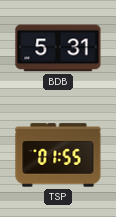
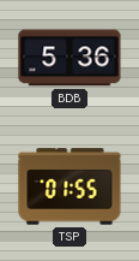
BDB: 5:31 -> 5:36 (69, 58)
